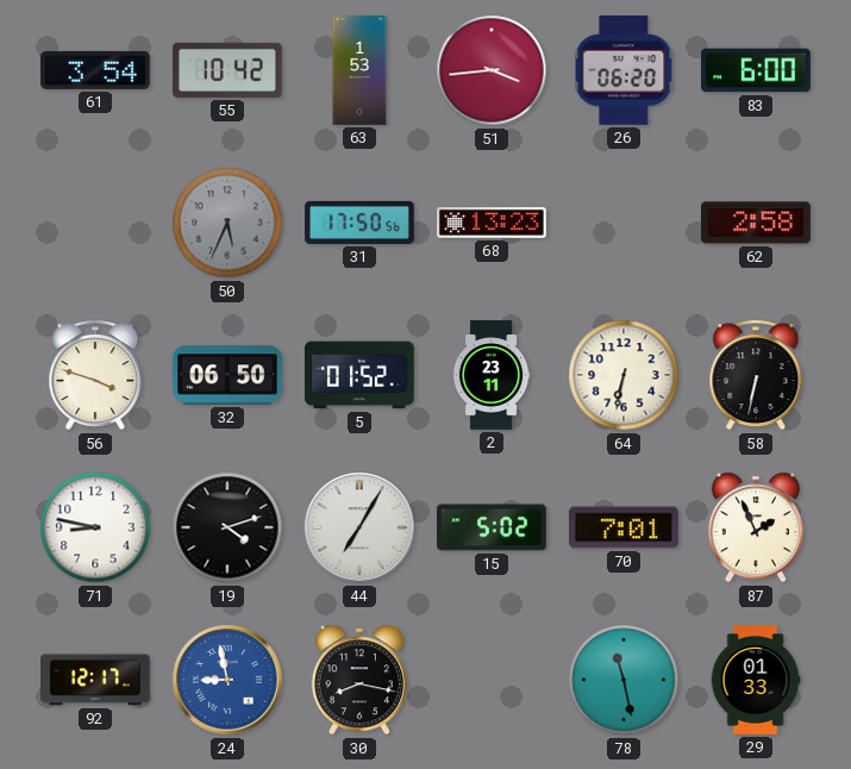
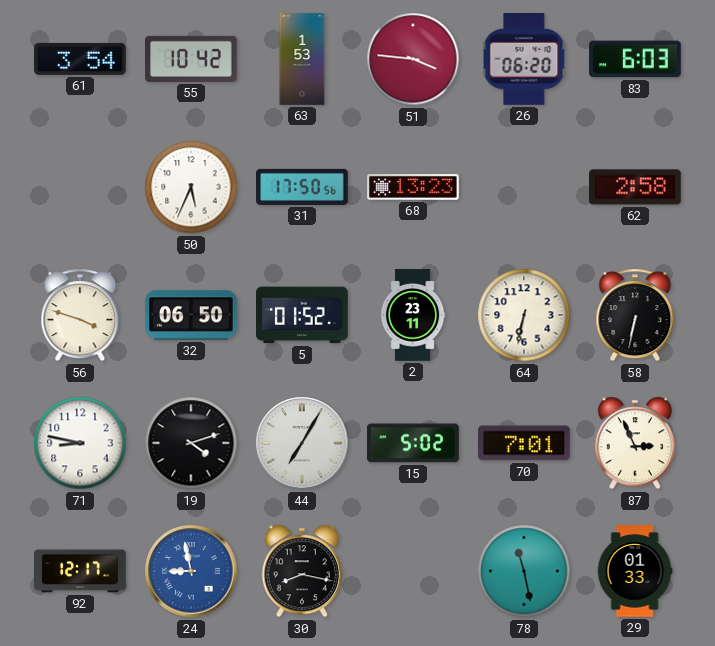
51: 3:44 -> 3:46 (413, 59)
83: 6:00 -> 6:03 (635, 59)
50 dial: grey -> white (191, 187)
87: 1:56 -> 2:56 (635, 443)
